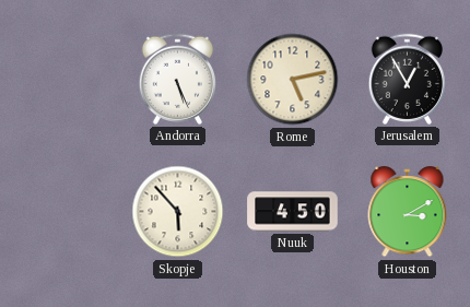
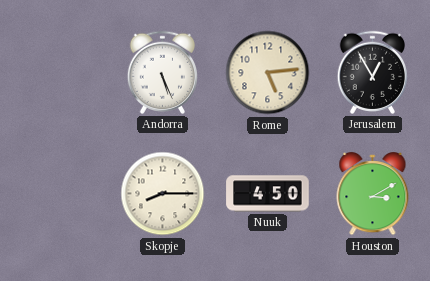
Rome: 5:13 -> 5:14 (268, 73)
Skopje: 5:53 -> 8:15 (163, 194)
